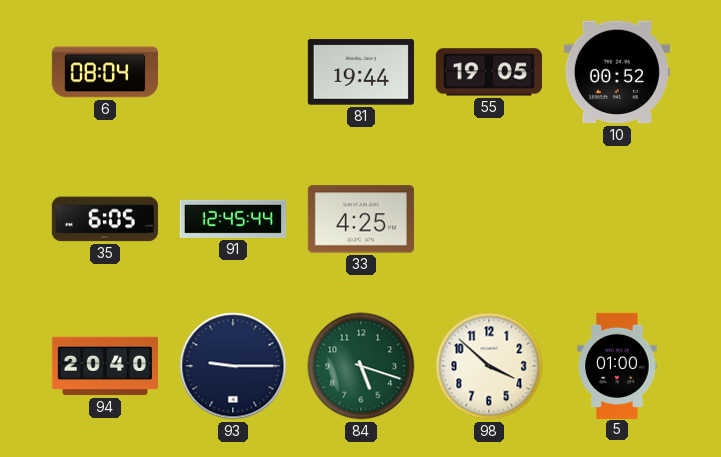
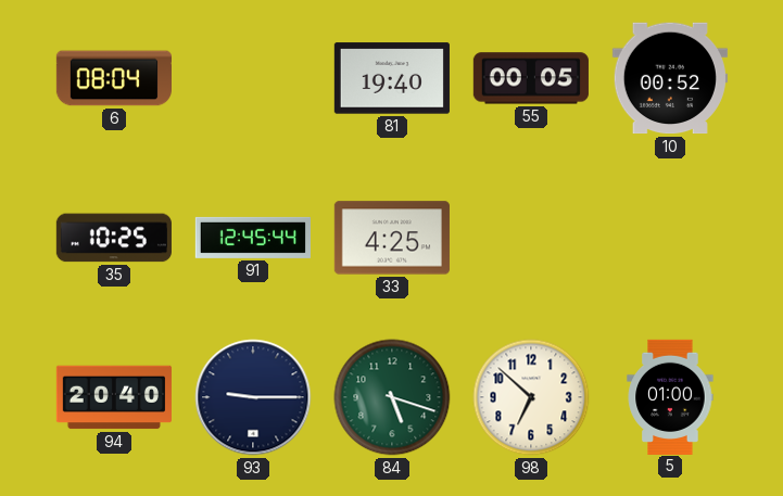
81: 19:44 -> 19:40 (392, 78)
55: 19:05 -> 00:05 (531, 78)
35: 6:05 -> 10:25 (114, 238)
98: 3:52 -> 6:52 (531, 397)
